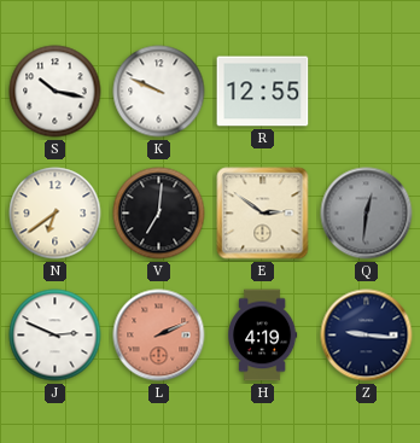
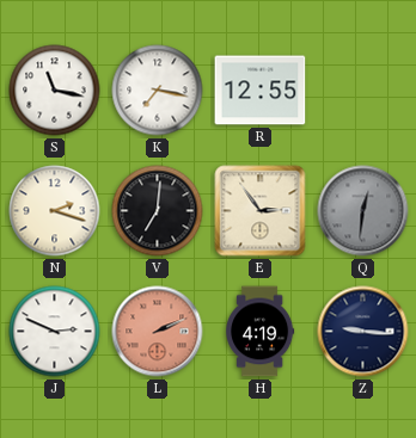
S: 10:17 -> 11:17 (55, 91)
K: 9:49 -> 7:17 (158, 91)
N: 6:39 -> 2:18 (55, 211)
E: 2:51 -> 2:54 (261, 211)
